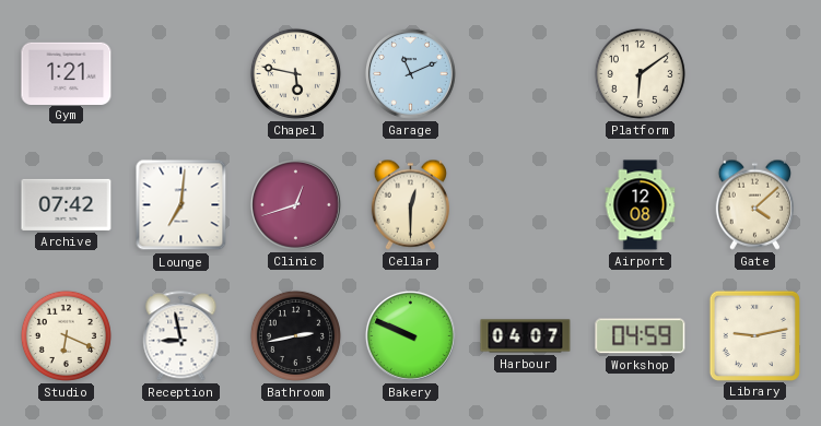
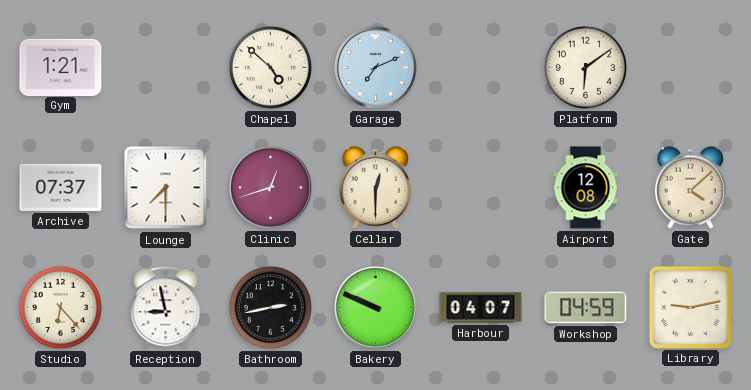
Chapel: 5:47 -> 4:52 (270, 67)
Garage: 11:11 -> 7:11 (375, 67)
Archive: 07:42 -> 07:37 (61, 187)
Lounge: 7:01 -> 7:30 (166, 188)
Studio: 6:19 -> 6:23 (60, 307)
